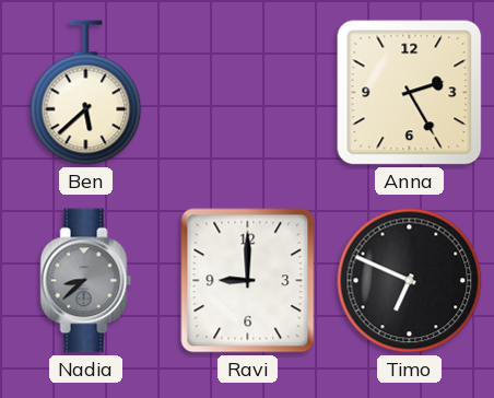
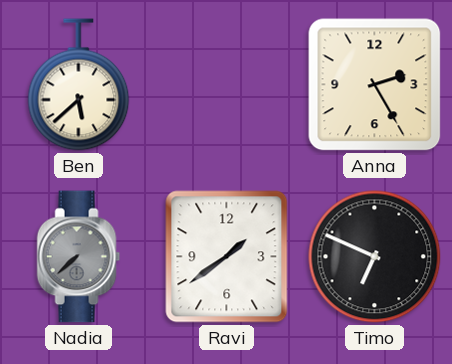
Nadia: 8:38 -> 7:38 (79, 257)
Ravi: 9:00 -> 1:39 (227, 257)
